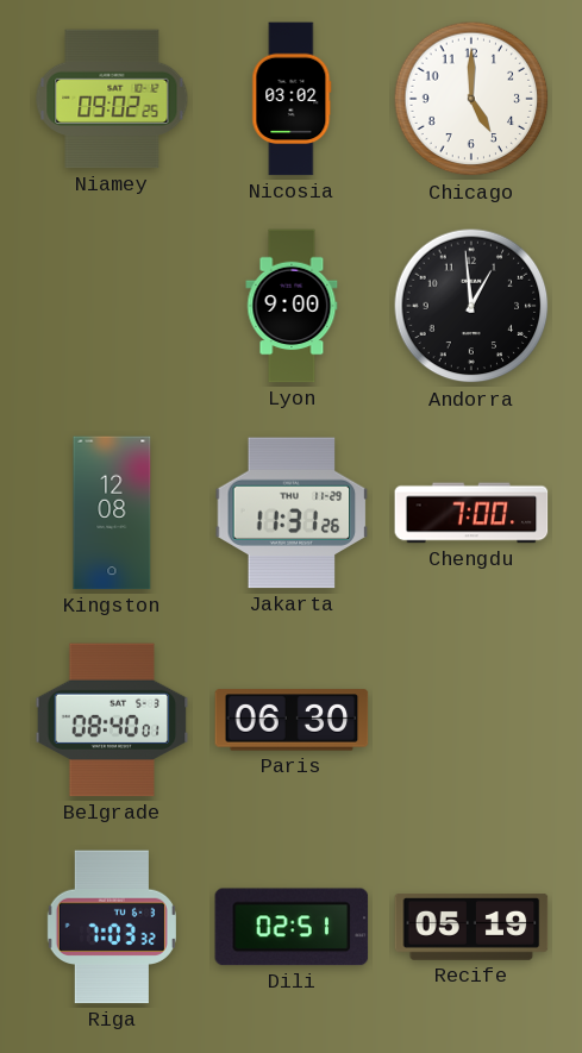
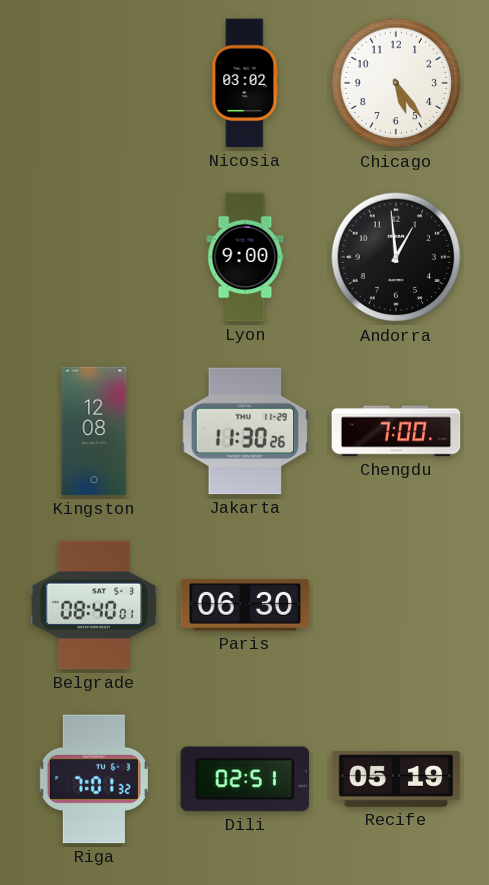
Niamey: 09:02 -> none (112, 99)
Chicago: 5:00 -> 5:24 (396, 83)
Jakarta: 11:31 -> 11:30 (245, 431)
Riga: 7:03 -> 7:01 (94, 779)
